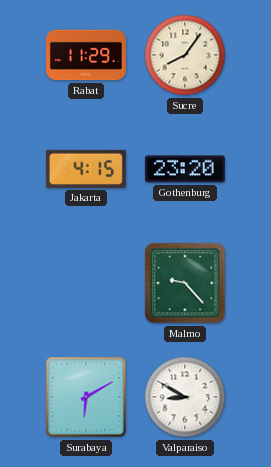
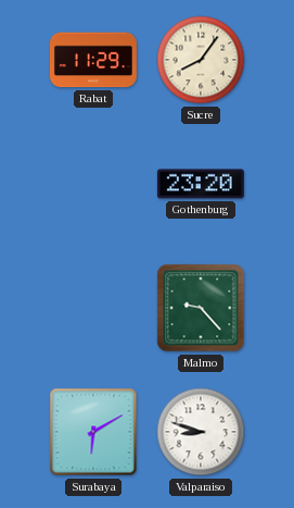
Jakarta: 4:15 -> none (86, 169)
Valparaiso: 8:50 -> 8:48 (201, 432)
